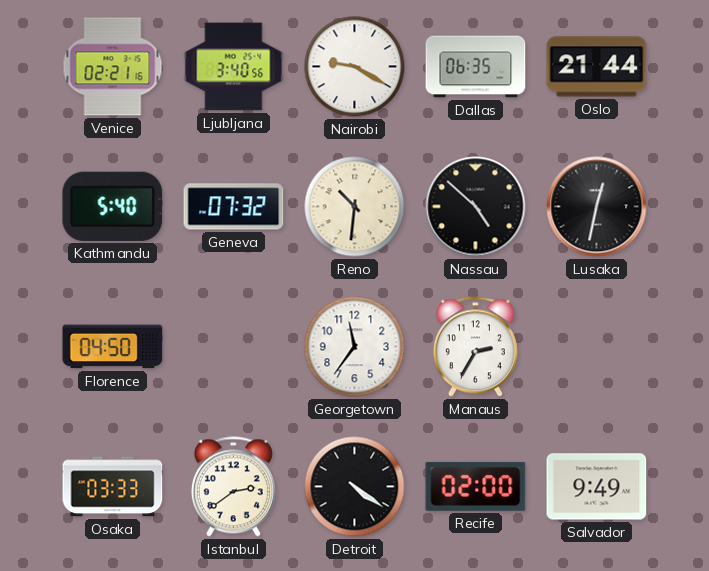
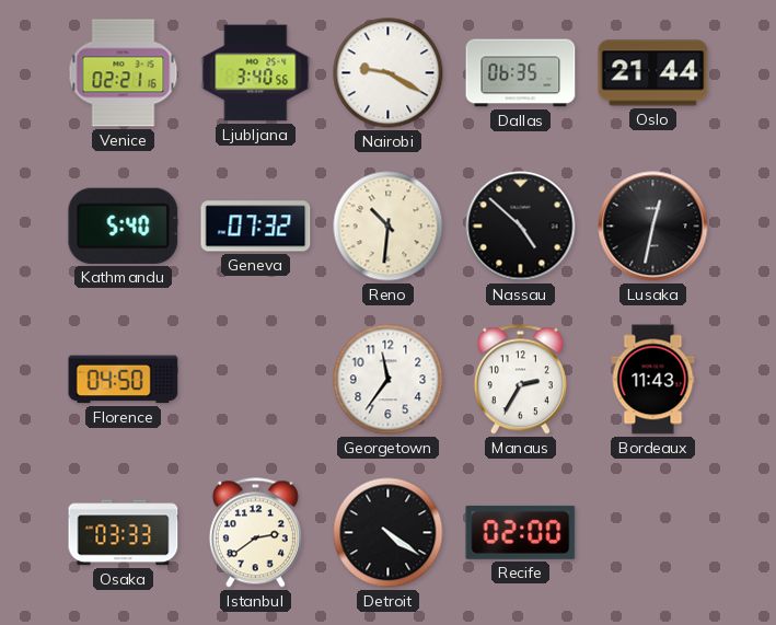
Bordeaux: none -> 11:43 (653, 380)
Salvador: 9:49 -> none (597, 487)
